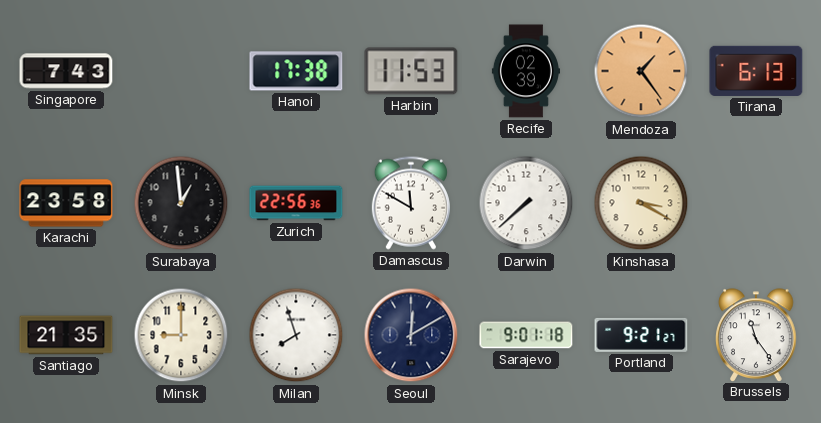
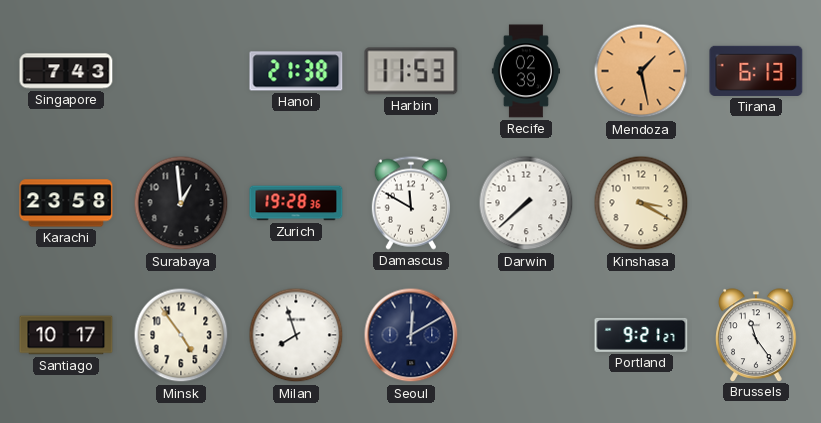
Hanoi: 17:38 -> 21:38 (296, 71)
Mendoza: 1:24 -> 1:28 (641, 71)
Zurich: 22:56 -> 19:28 (296, 203)
Santiago: 21:35 -> 10:17 (66, 335)
Minsk: 9:00 -> 4:54 (181, 335)
Sarajevo: 9:01 -> none (526, 335)
